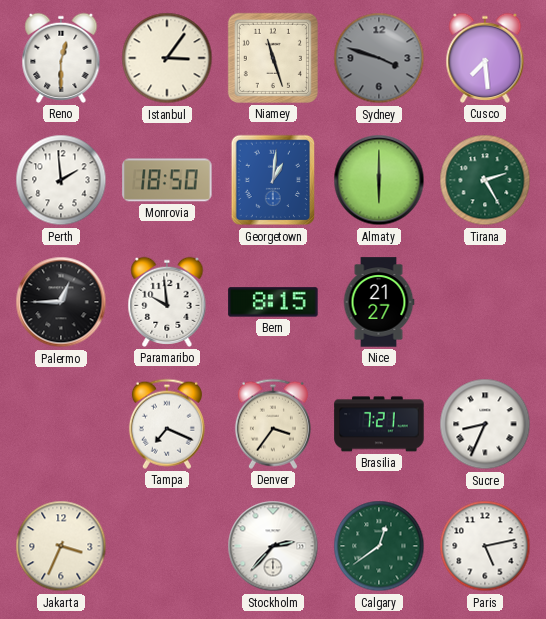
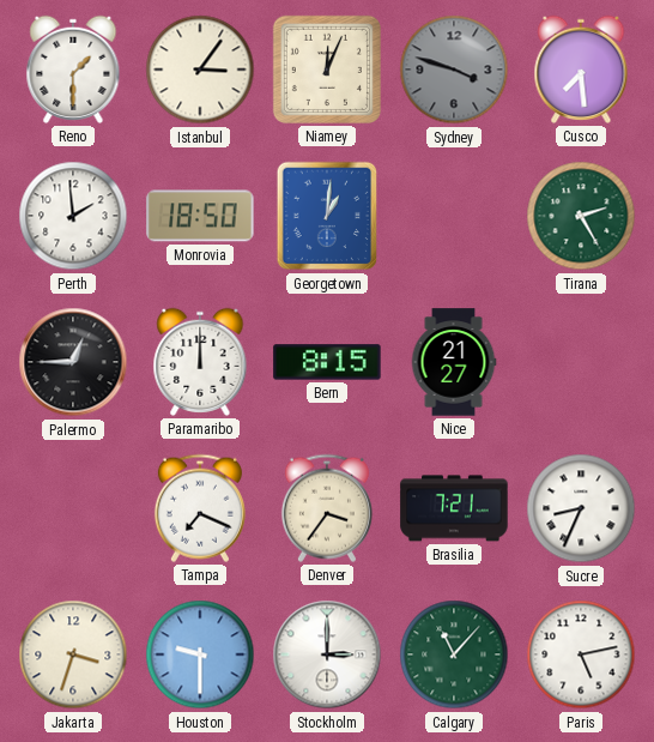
Reno: 12:30 -> 1:30 (73, 70)
Niamey: 11:27 -> 12:04 (327, 70)
Almaty: 6:00 -> none (379, 180)
Paramaribo: 9:59 -> 12:00 (200, 362)
Jakarta: 3:34 -> 3:33 (73, 654)
Houston: none -> 9:30 (200, 654)
Stockholm: 2:37 -> 3:00 (327, 654)
Calgary: 12:39 -> 11:07 (454, 654)
